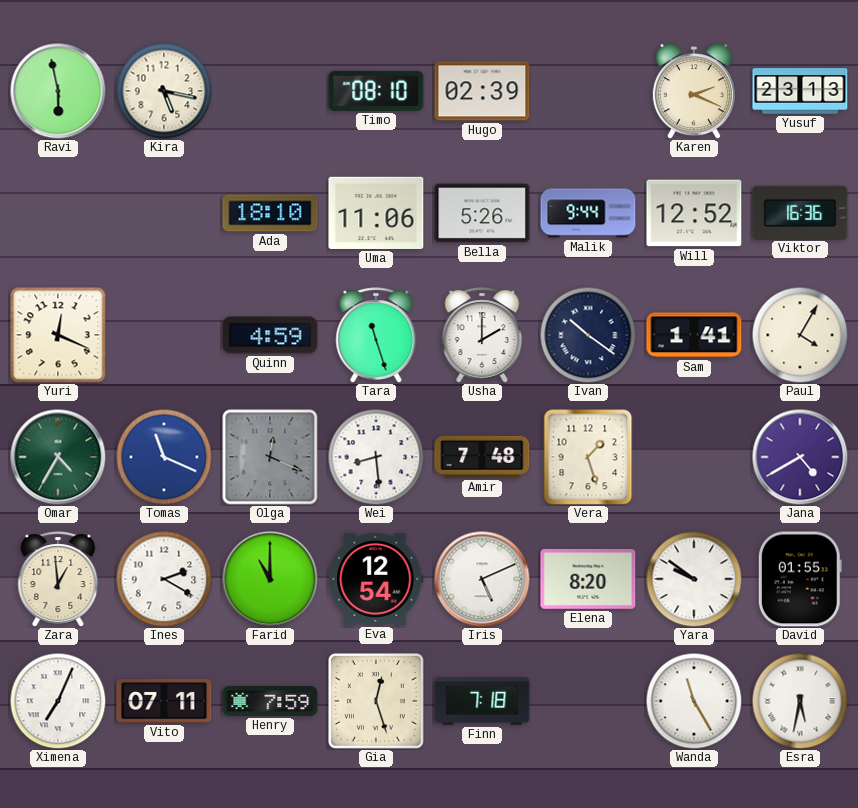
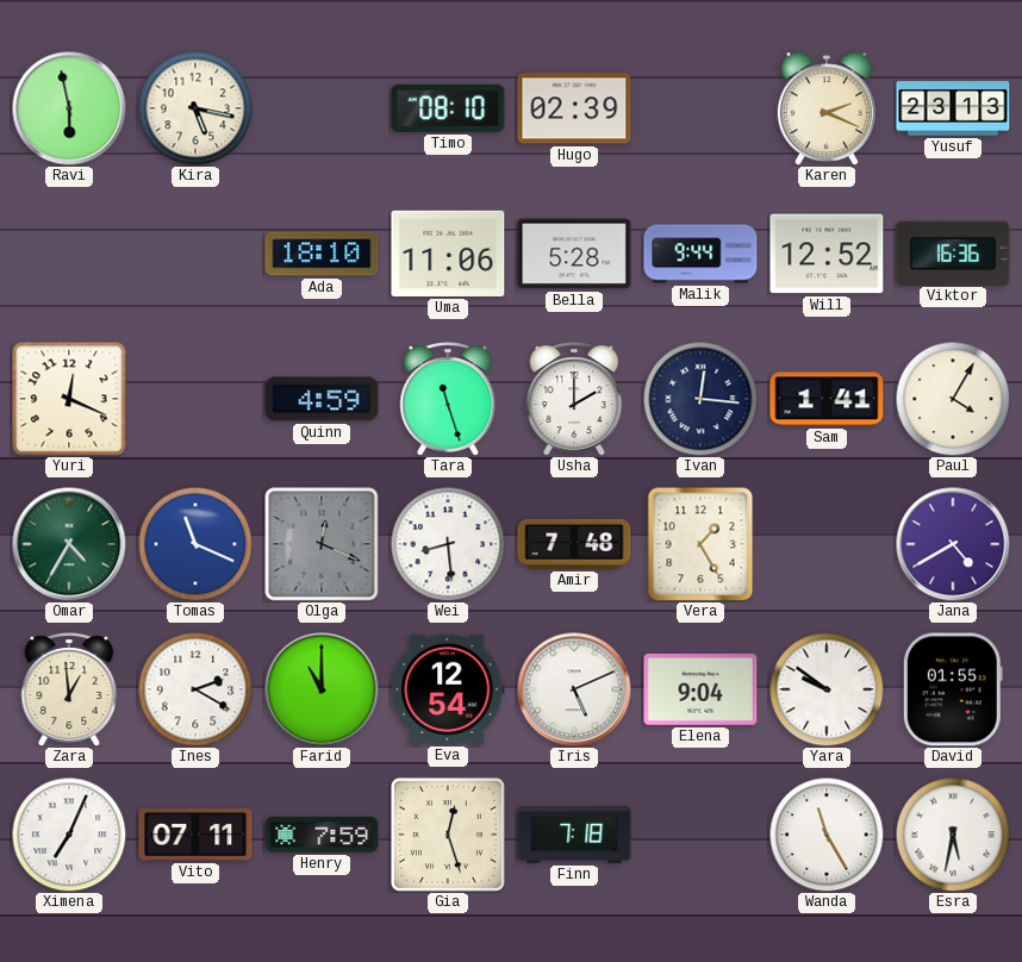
Bella: 5:26 -> 5:28 (574, 254)
Ivan: 10:21 -> 12:16 (700, 399)
Vera: 1:27 -> 1:25 (700, 544)
Elena: 8:20 -> 9:04 (700, 691)
